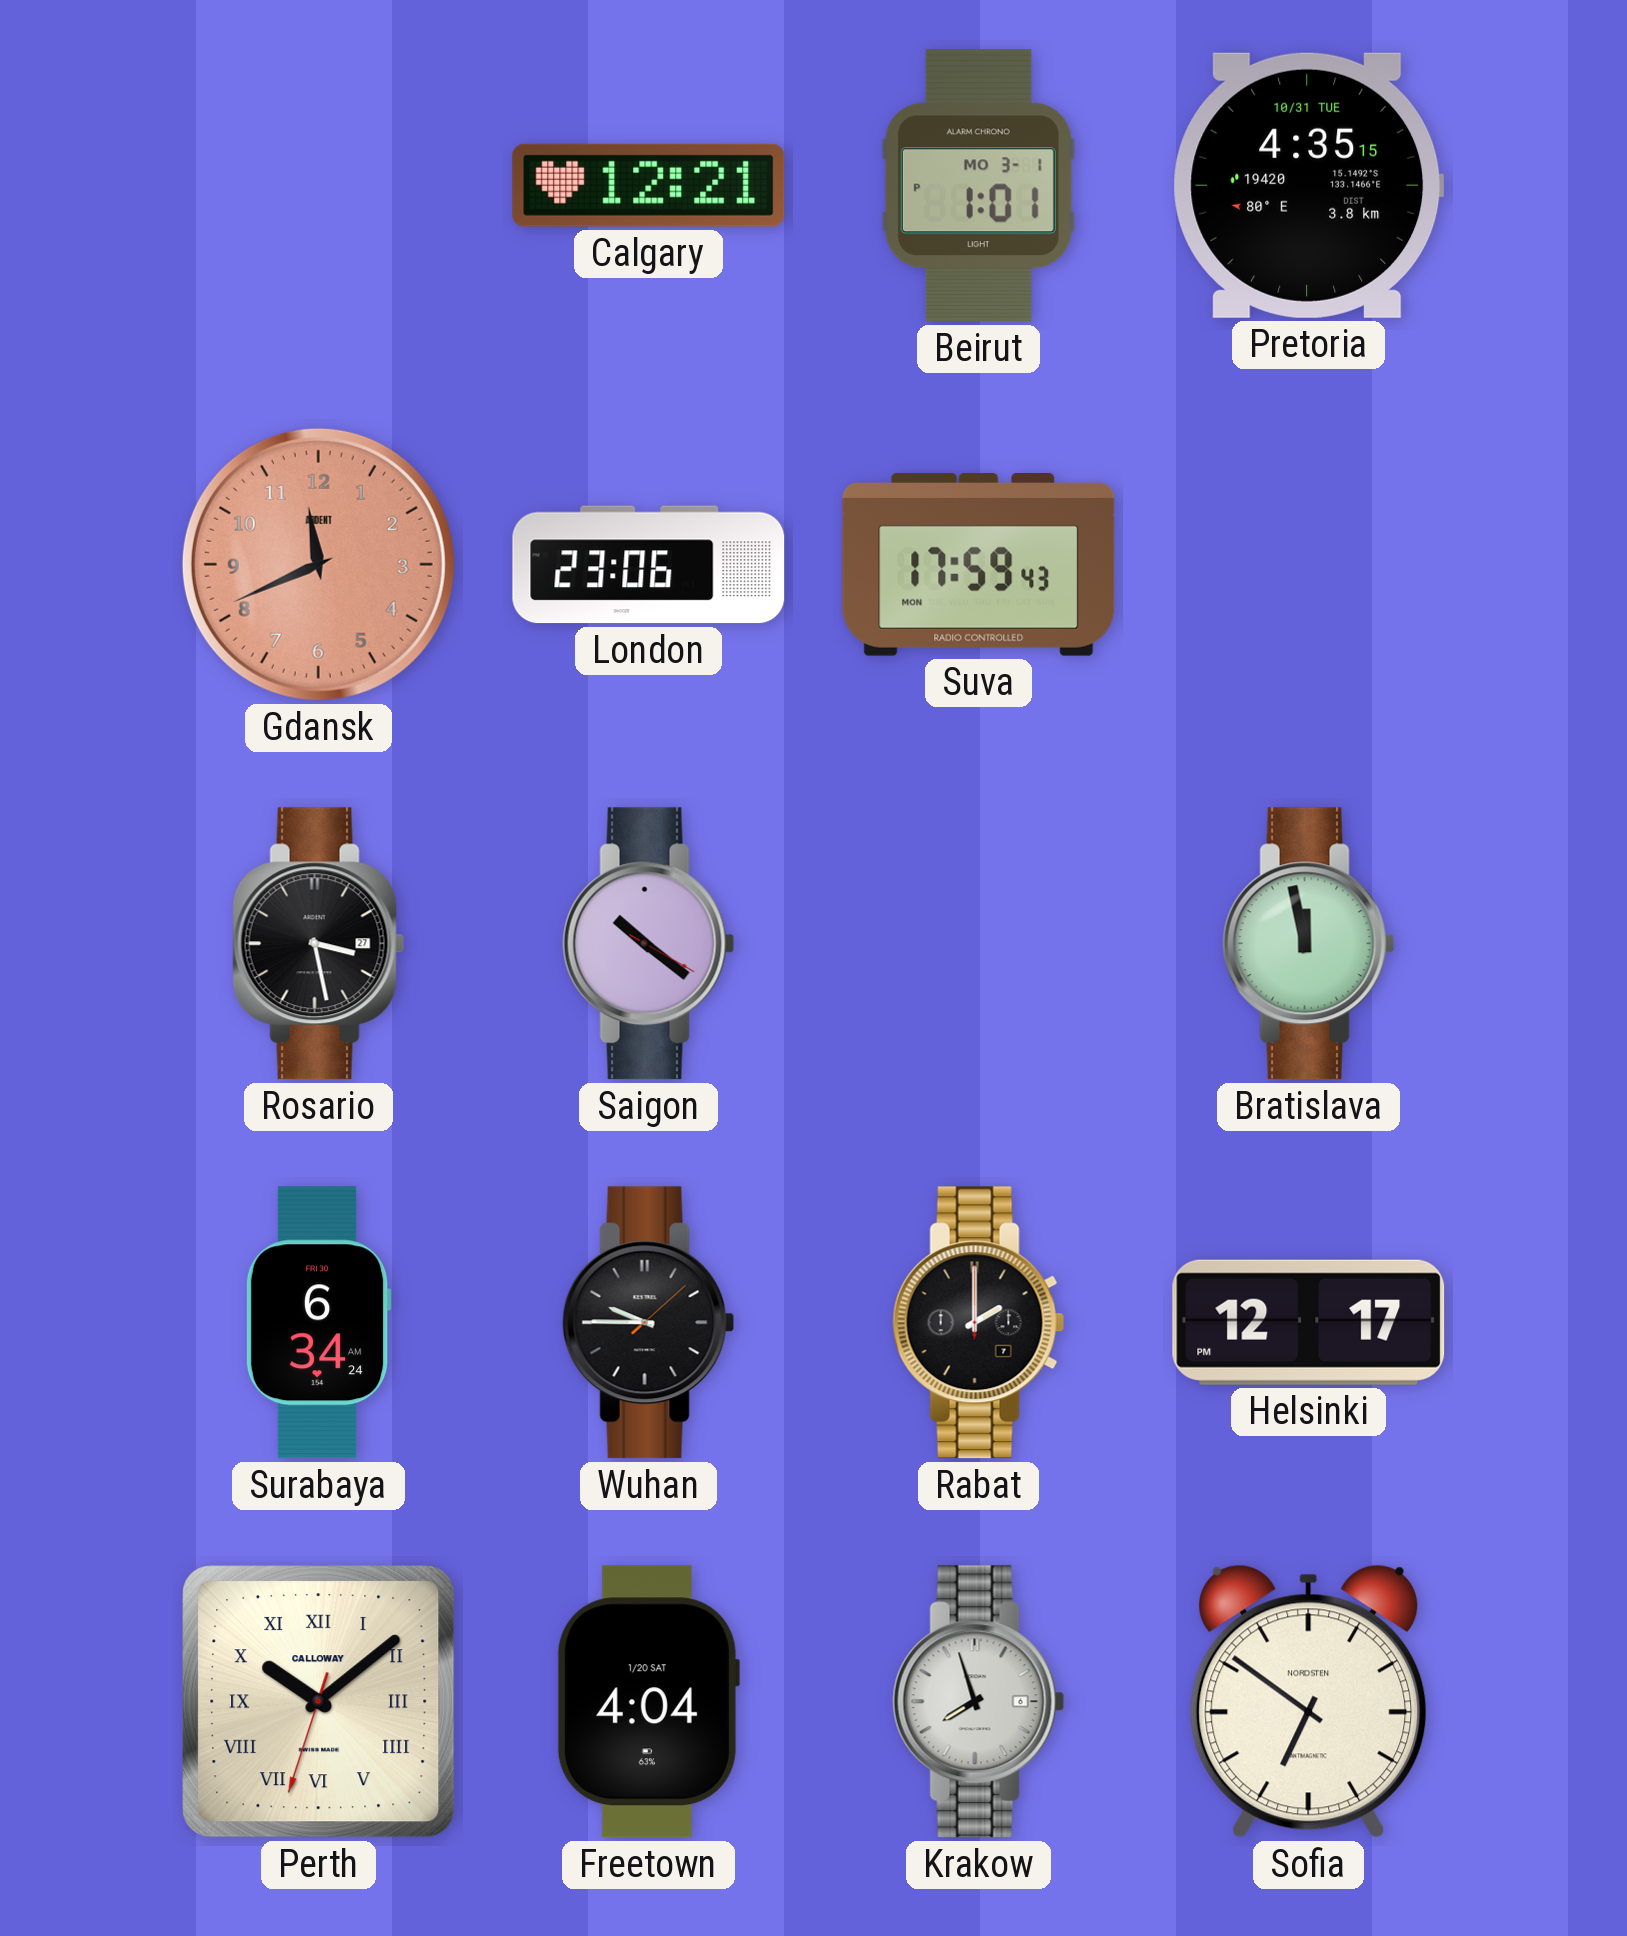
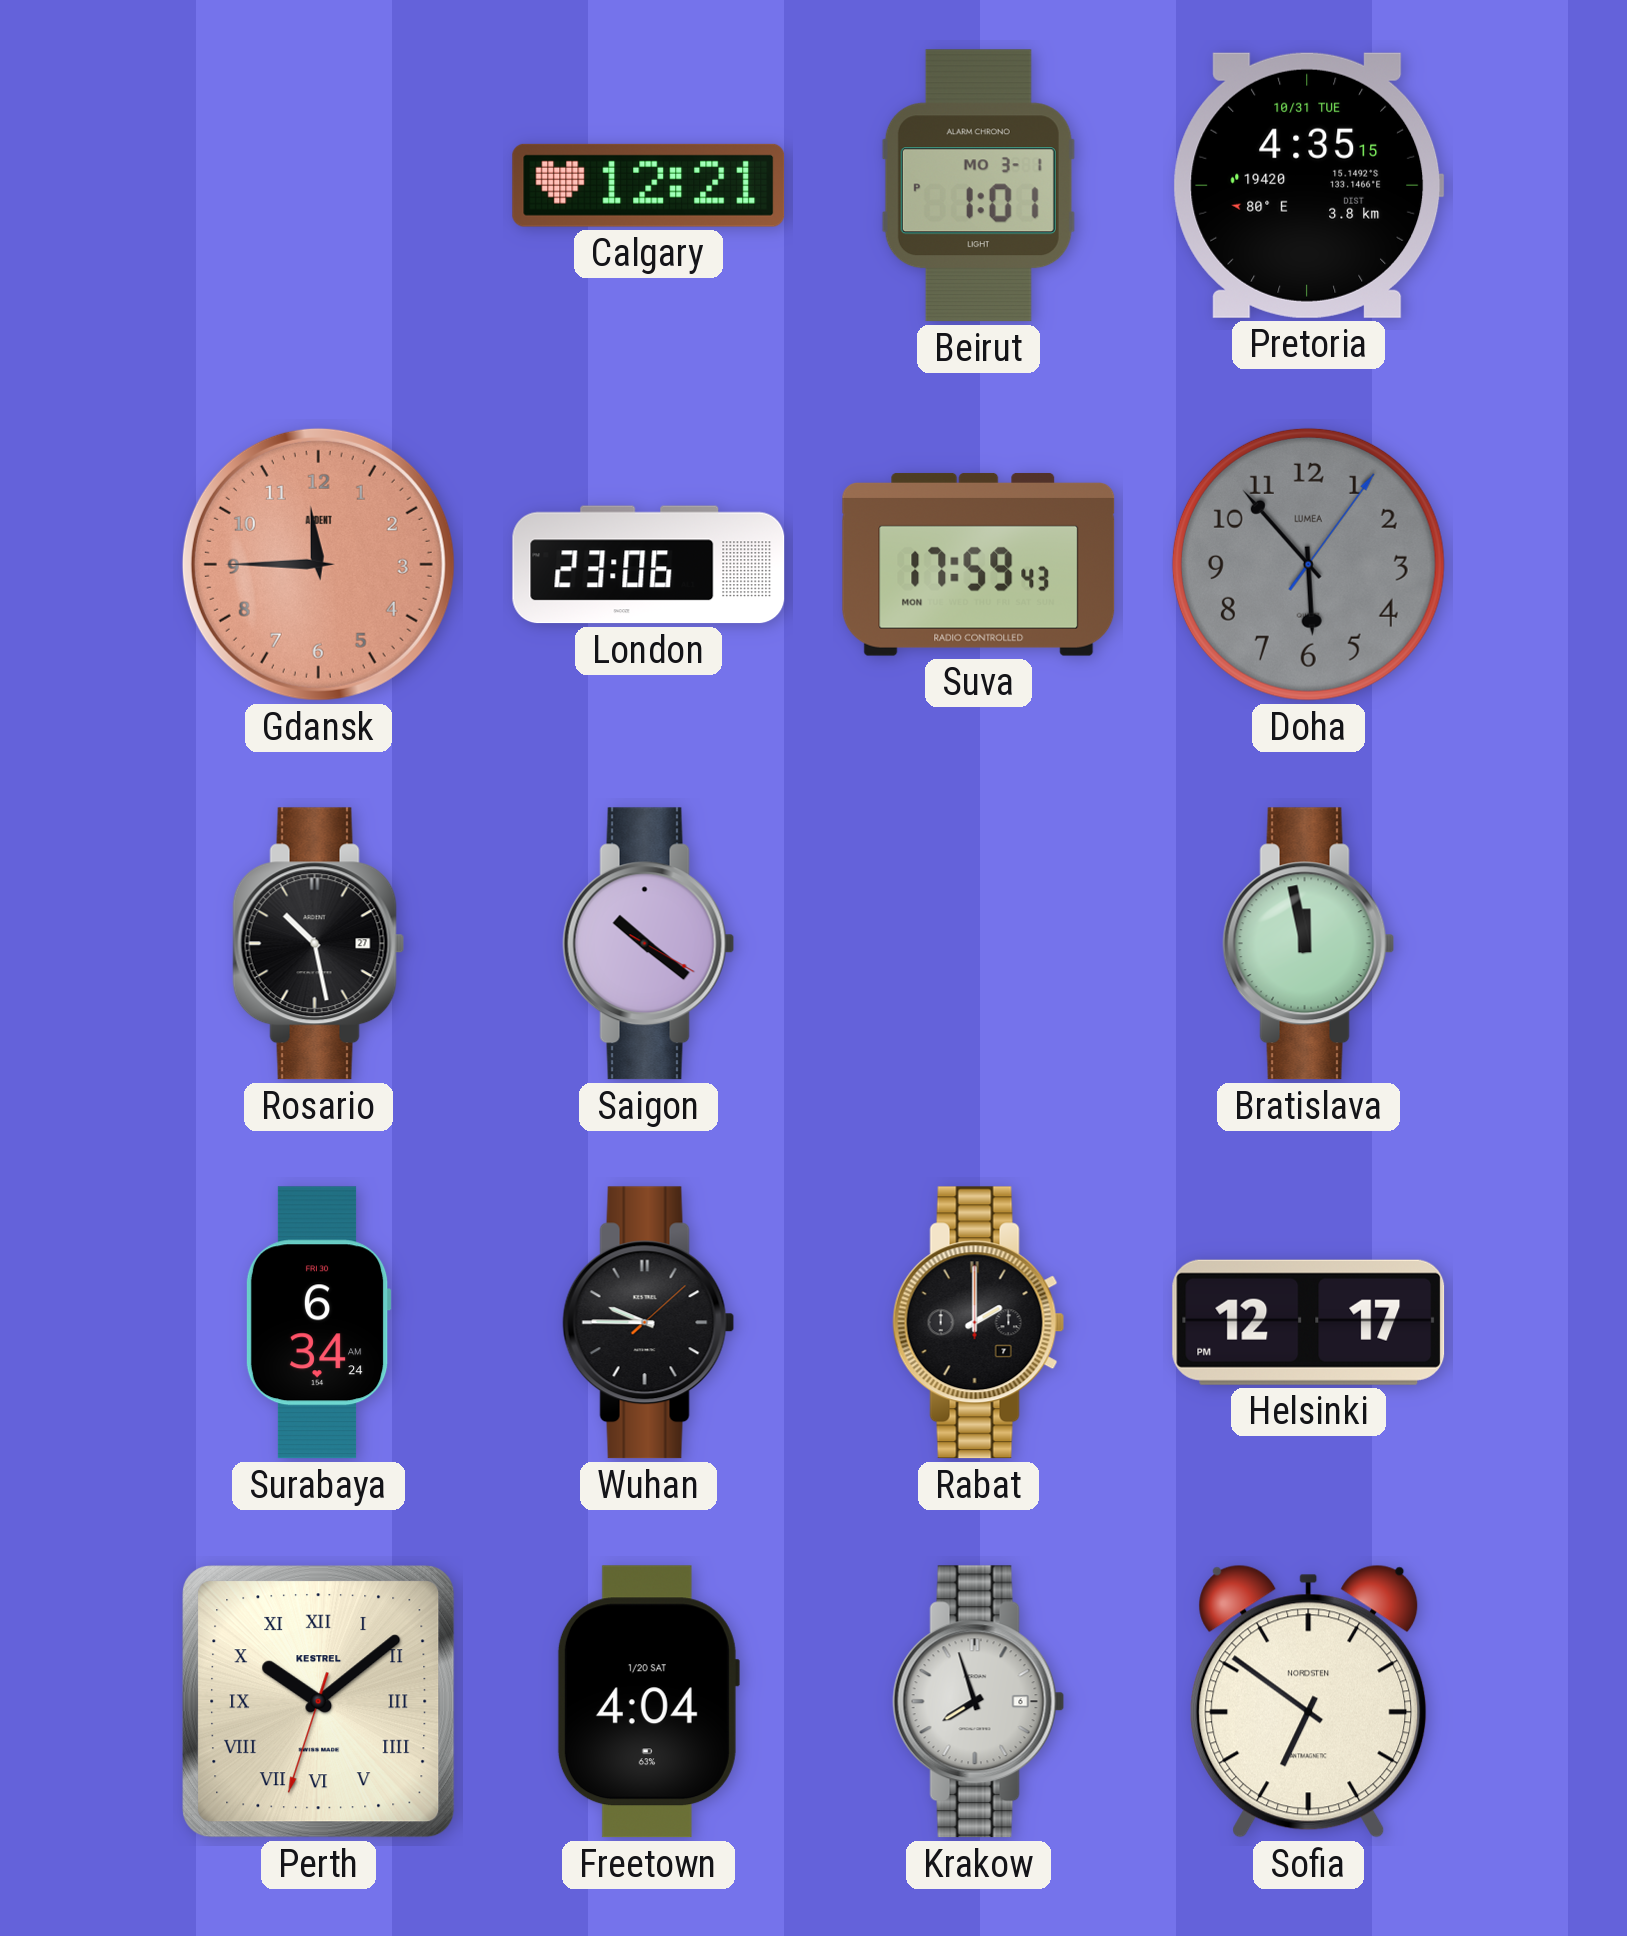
Gdansk: 11:41 -> 11:45 (318, 564)
Doha: none -> 5:53 (1308, 564)
Rosario: 3:28 -> 10:28 (319, 944)
Perth brand: CALLOWAY -> KESTREL (319, 1702)
